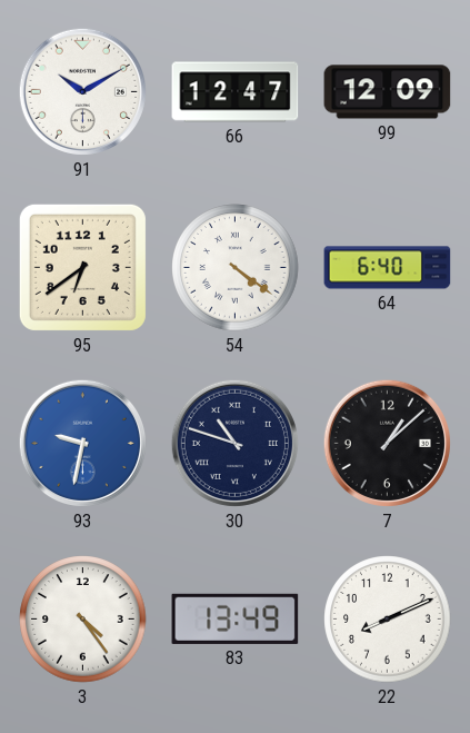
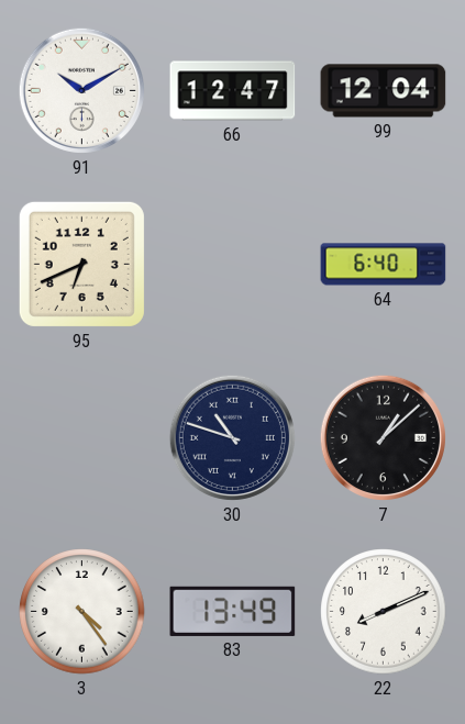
99: 12:09 -> 12:04 (384, 91)
95: 6:39 -> 6:41 (81, 264)
54: 4:21 -> none (236, 268)
93: 9:32 -> none (82, 443)
